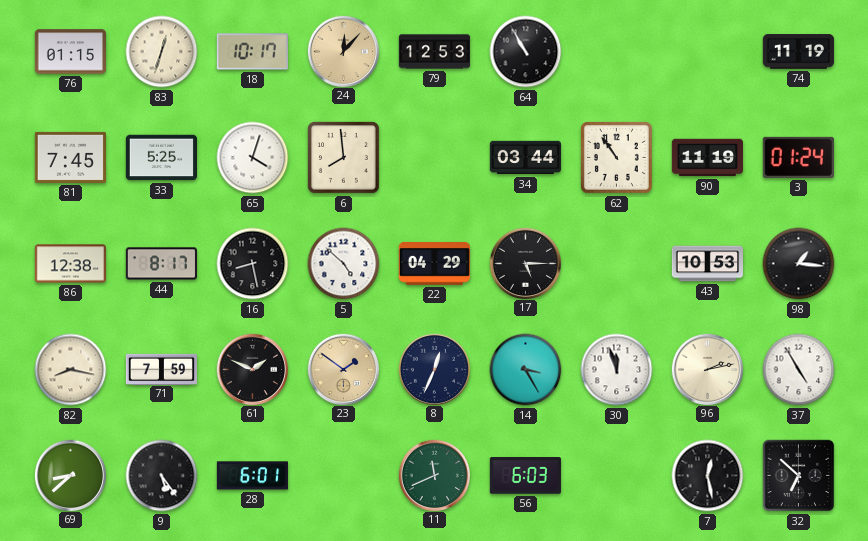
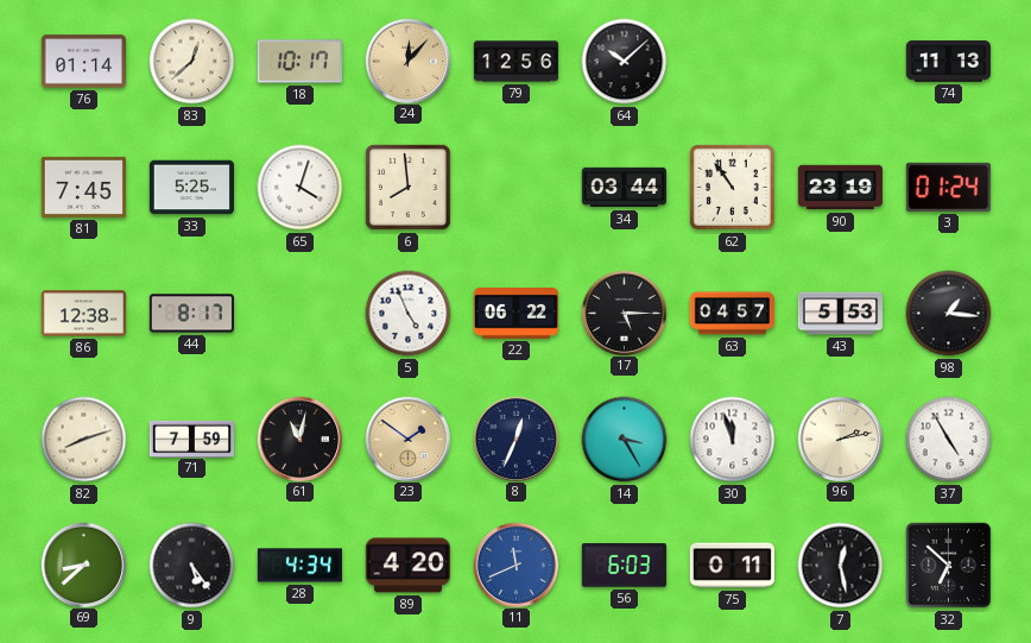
76: 01:15 -> 01:14 (83, 62)
83: 12:33 -> 12:38 (192, 62)
79: 12:53 -> 12:56 (517, 62)
64: 10:55 -> 10:08 (625, 62)
74: 11:19 -> 11:13 (948, 62)
90: 11:19 -> 23:19 (840, 188)
16: 8:28 -> none (253, 264)
5: 4:52 -> 4:56 (409, 314)
22: 04:29 -> 06:22 (515, 314)
63: none -> 04:57 (732, 314)
43: 10:53 -> 5:53 (840, 314)
82: 8:17 -> 8:12 (84, 440)
61: 1:49 -> 11:02 (299, 439)
28: 6:01 -> 4:34 (299, 566)
89: none -> 4:20 (407, 566)
11 dial: green -> blue (515, 565)
75: none -> 0:11 (732, 566)
